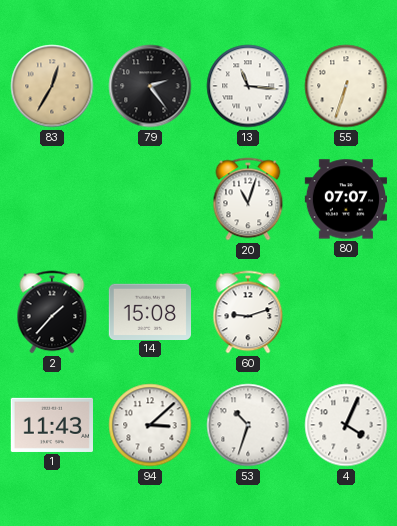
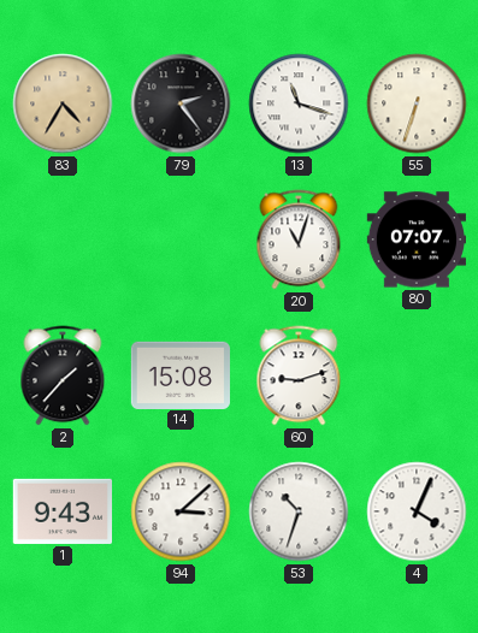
83: 12:35 -> 4:35 (63, 103)
13: 11:16 -> 11:18 (299, 103)
1: 11:43 -> 9:43 (61, 511)
